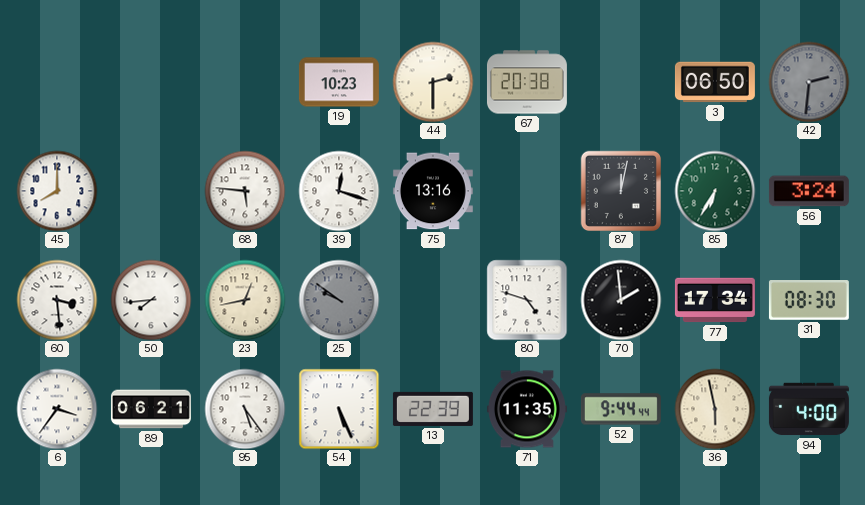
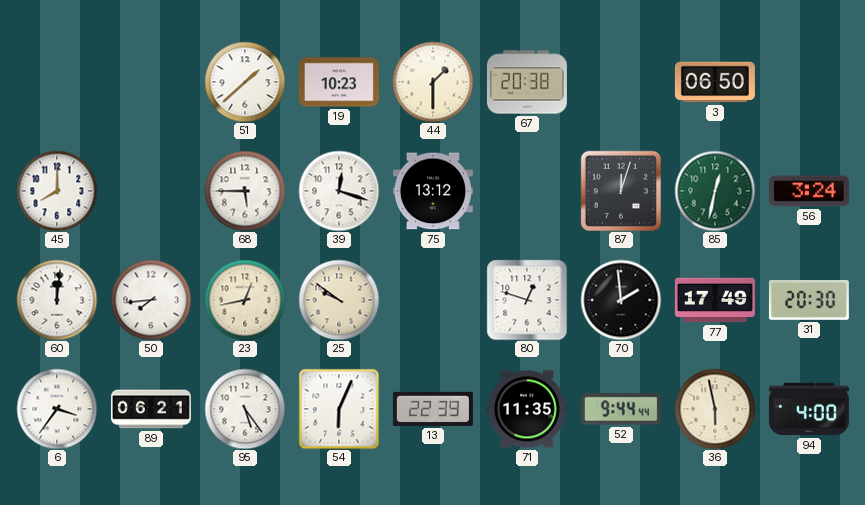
51: none -> 1:38 (245, 82)
44: 2:30 -> 1:30 (433, 82)
42: 2:31 -> none (809, 82)
68: 5:46 -> 5:45 (245, 191)
75: 13:16 -> 13:12 (433, 191)
87: 12:02 -> 12:03 (620, 190)
85: 6:35 -> 12:32 (715, 191)
60: 3:29 -> 12:01 (57, 300)
25 dial: grey -> cream (339, 300)
80: 4:48 -> 12:48 (527, 300)
77: 17:34 -> 17:49 (715, 300)
31: 08:30 -> 20:30 (809, 300)
54: 5:26 -> 6:04 (339, 409)
